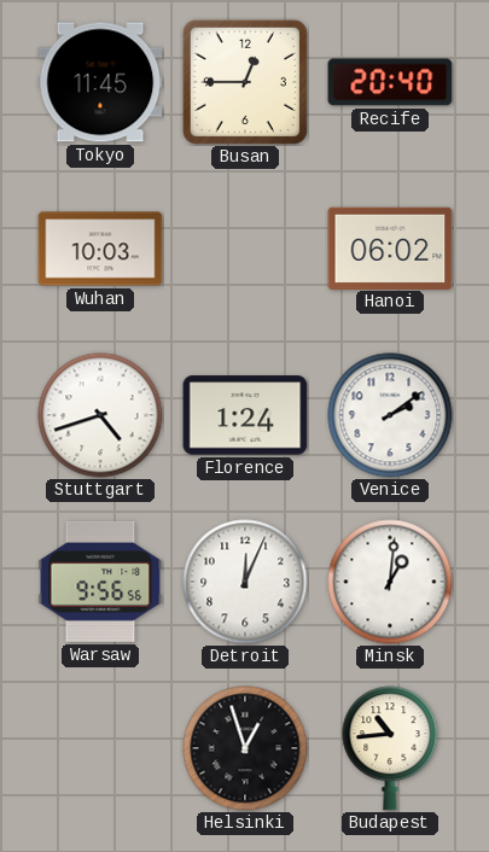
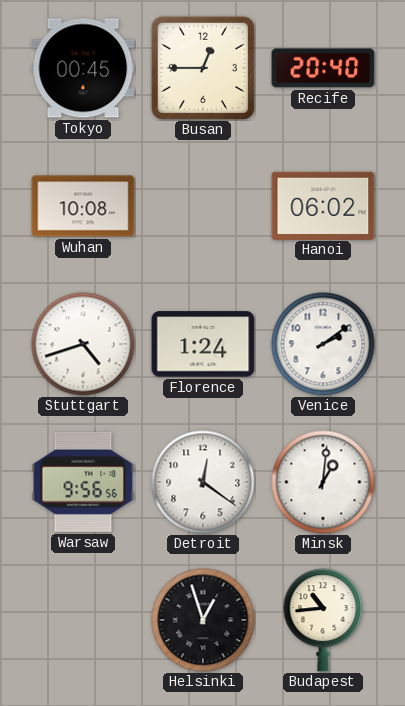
Tokyo: 11:45 -> 00:45 (83, 68)
Wuhan: 10:03 -> 10:08 (83, 206)
Detroit: 12:04 -> 12:21 (203, 482)
